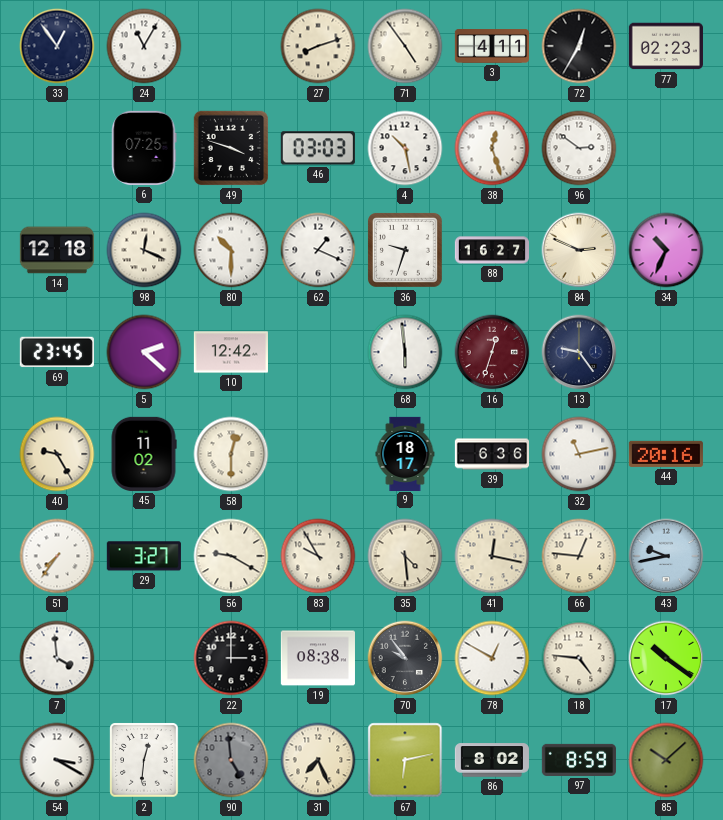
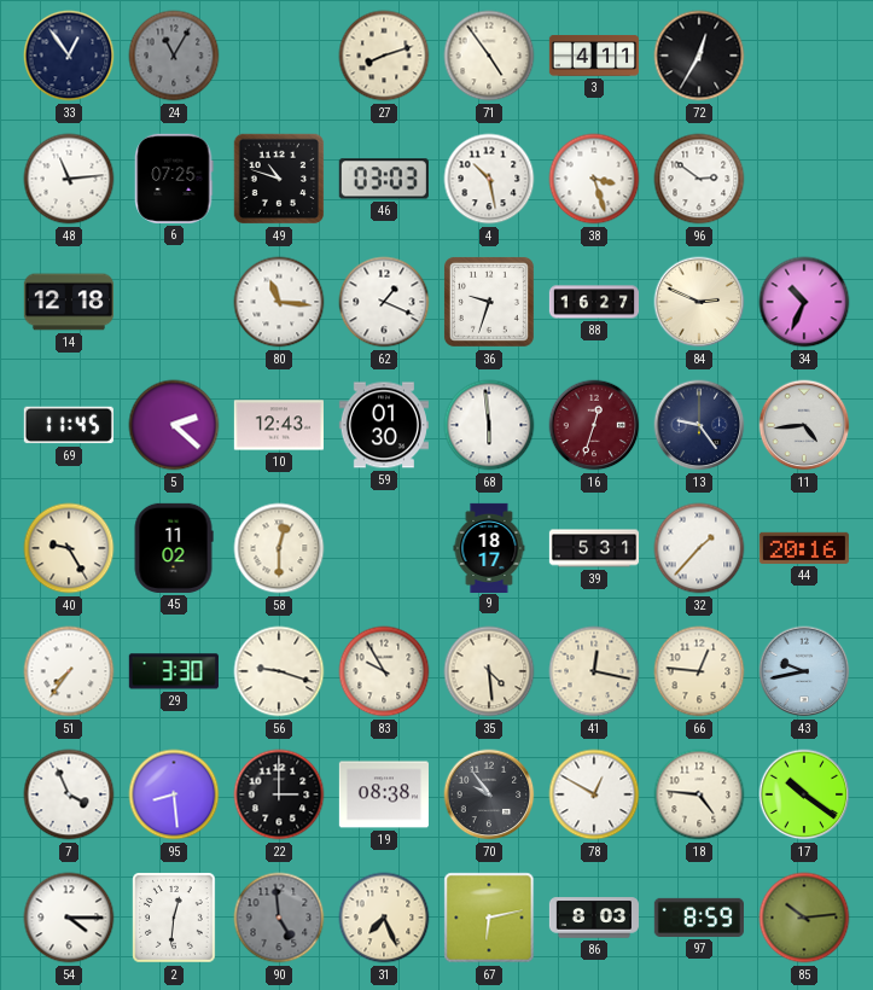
24 dial: white -> grey (174, 56)
77: 02:23 -> none (666, 46)
48: none -> 11:14 (69, 179)
49: 3:48 -> 10:48 (279, 179)
38: 12:27 -> 3:27 (594, 179)
98: 12:19 -> none (144, 250)
80: 10:30 -> 11:16 (279, 302)
69: 23:45 -> 11:45 (69, 425)
10: 12:42 -> 12:43 (279, 425)
59: none -> 01:30 (384, 425)
11: none -> 4:44 (804, 425)
39: 6:36 -> 5:31 (593, 548)
32: 11:13 -> 1:37 (699, 548)
29: 3:27 -> 3:30 (174, 671)
56: 9:20 -> 9:18 (279, 671)
7: 3:59 -> 3:56 (69, 794)
95: none -> 8:29 (174, 794)
54: 3:20 -> 4:15 (69, 918)
86: 8:02 -> 8:03 (594, 918)
85: 10:08 -> 10:14 (804, 918)
